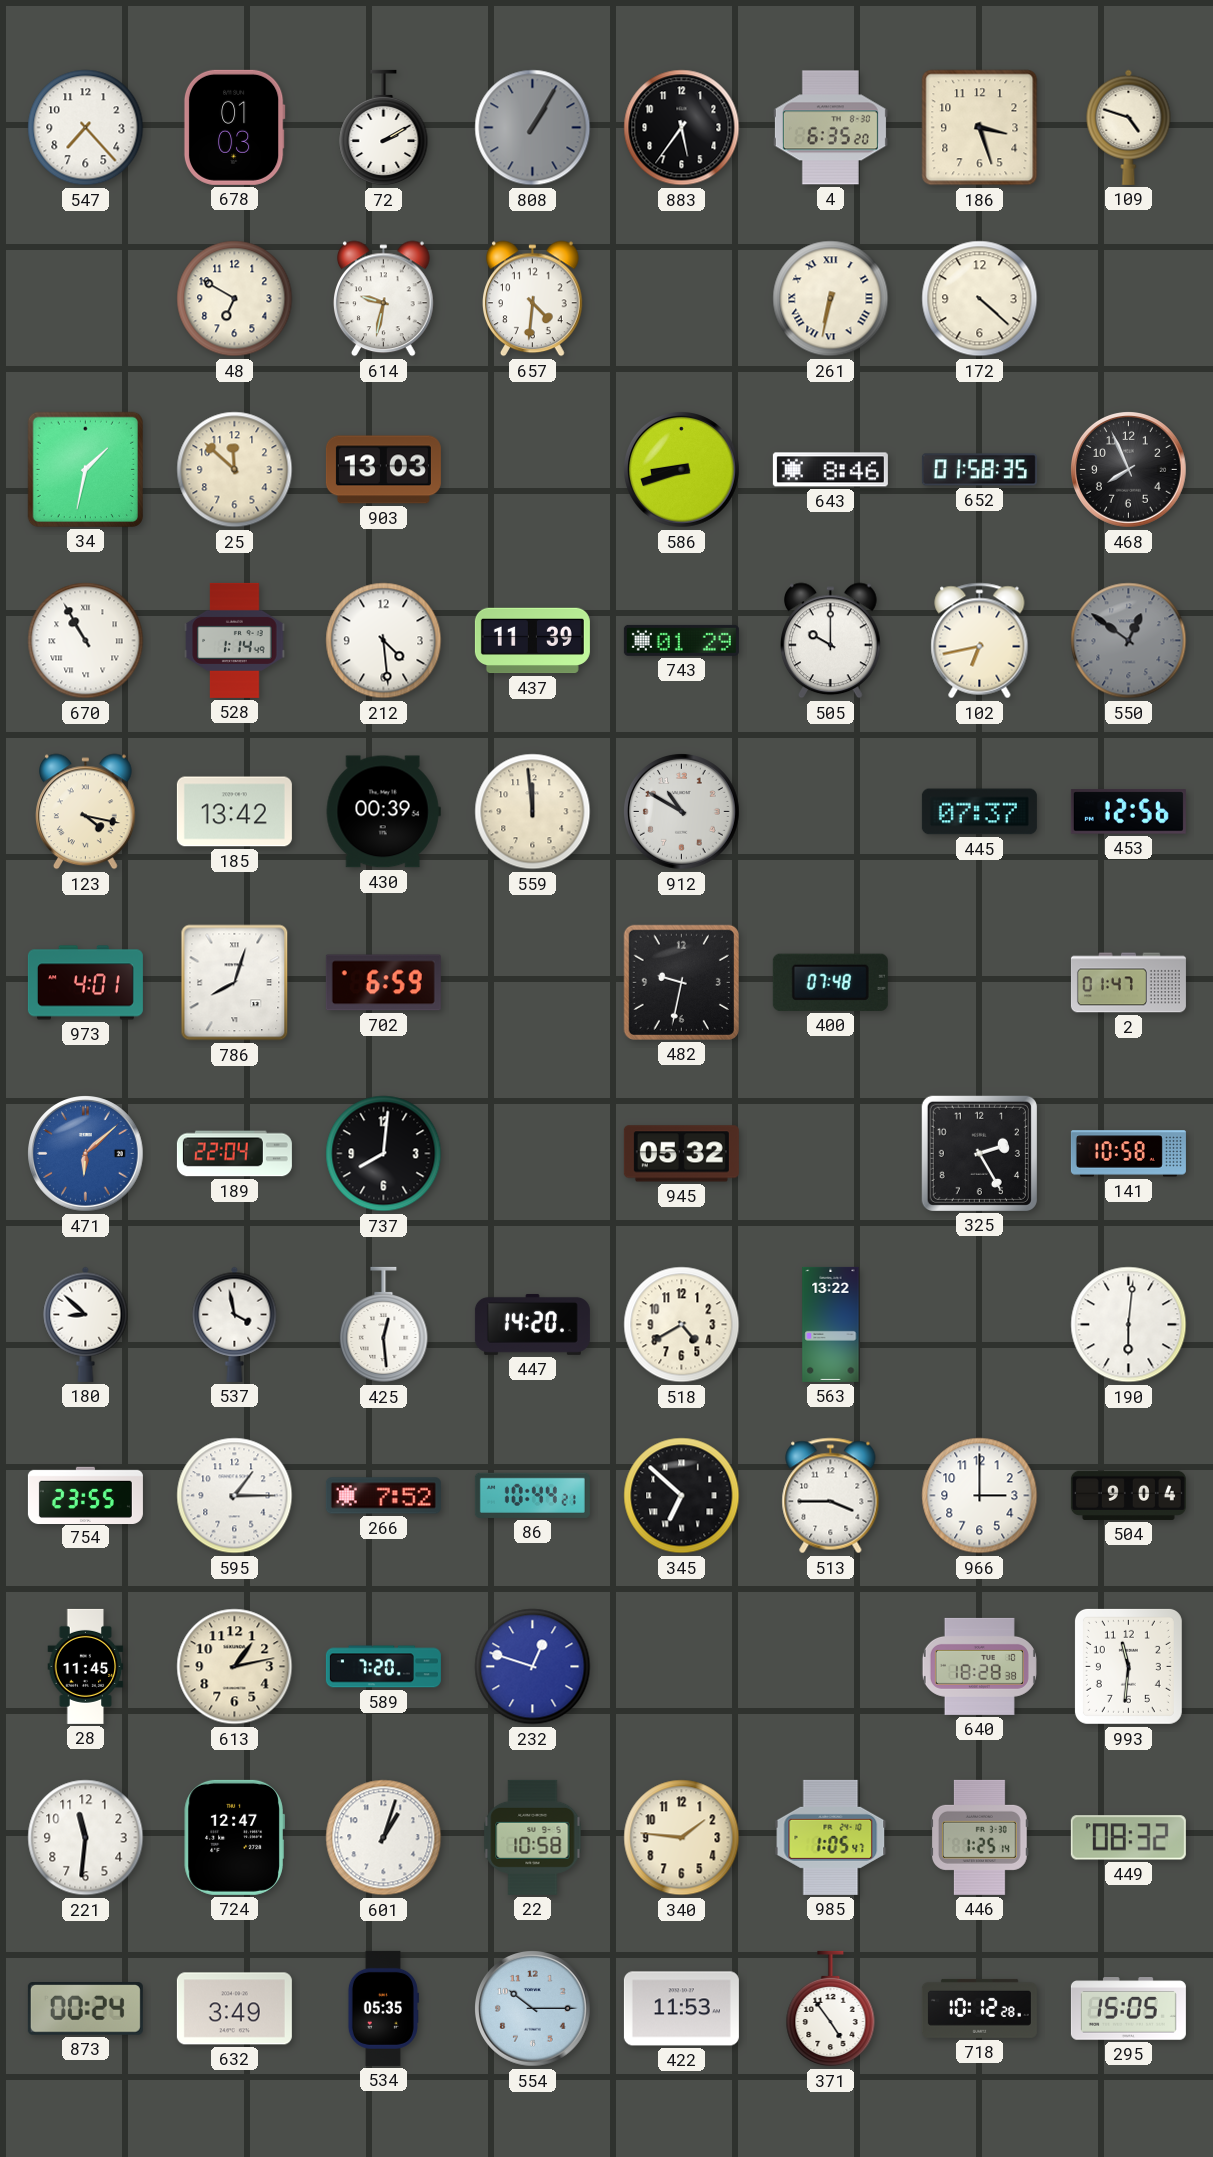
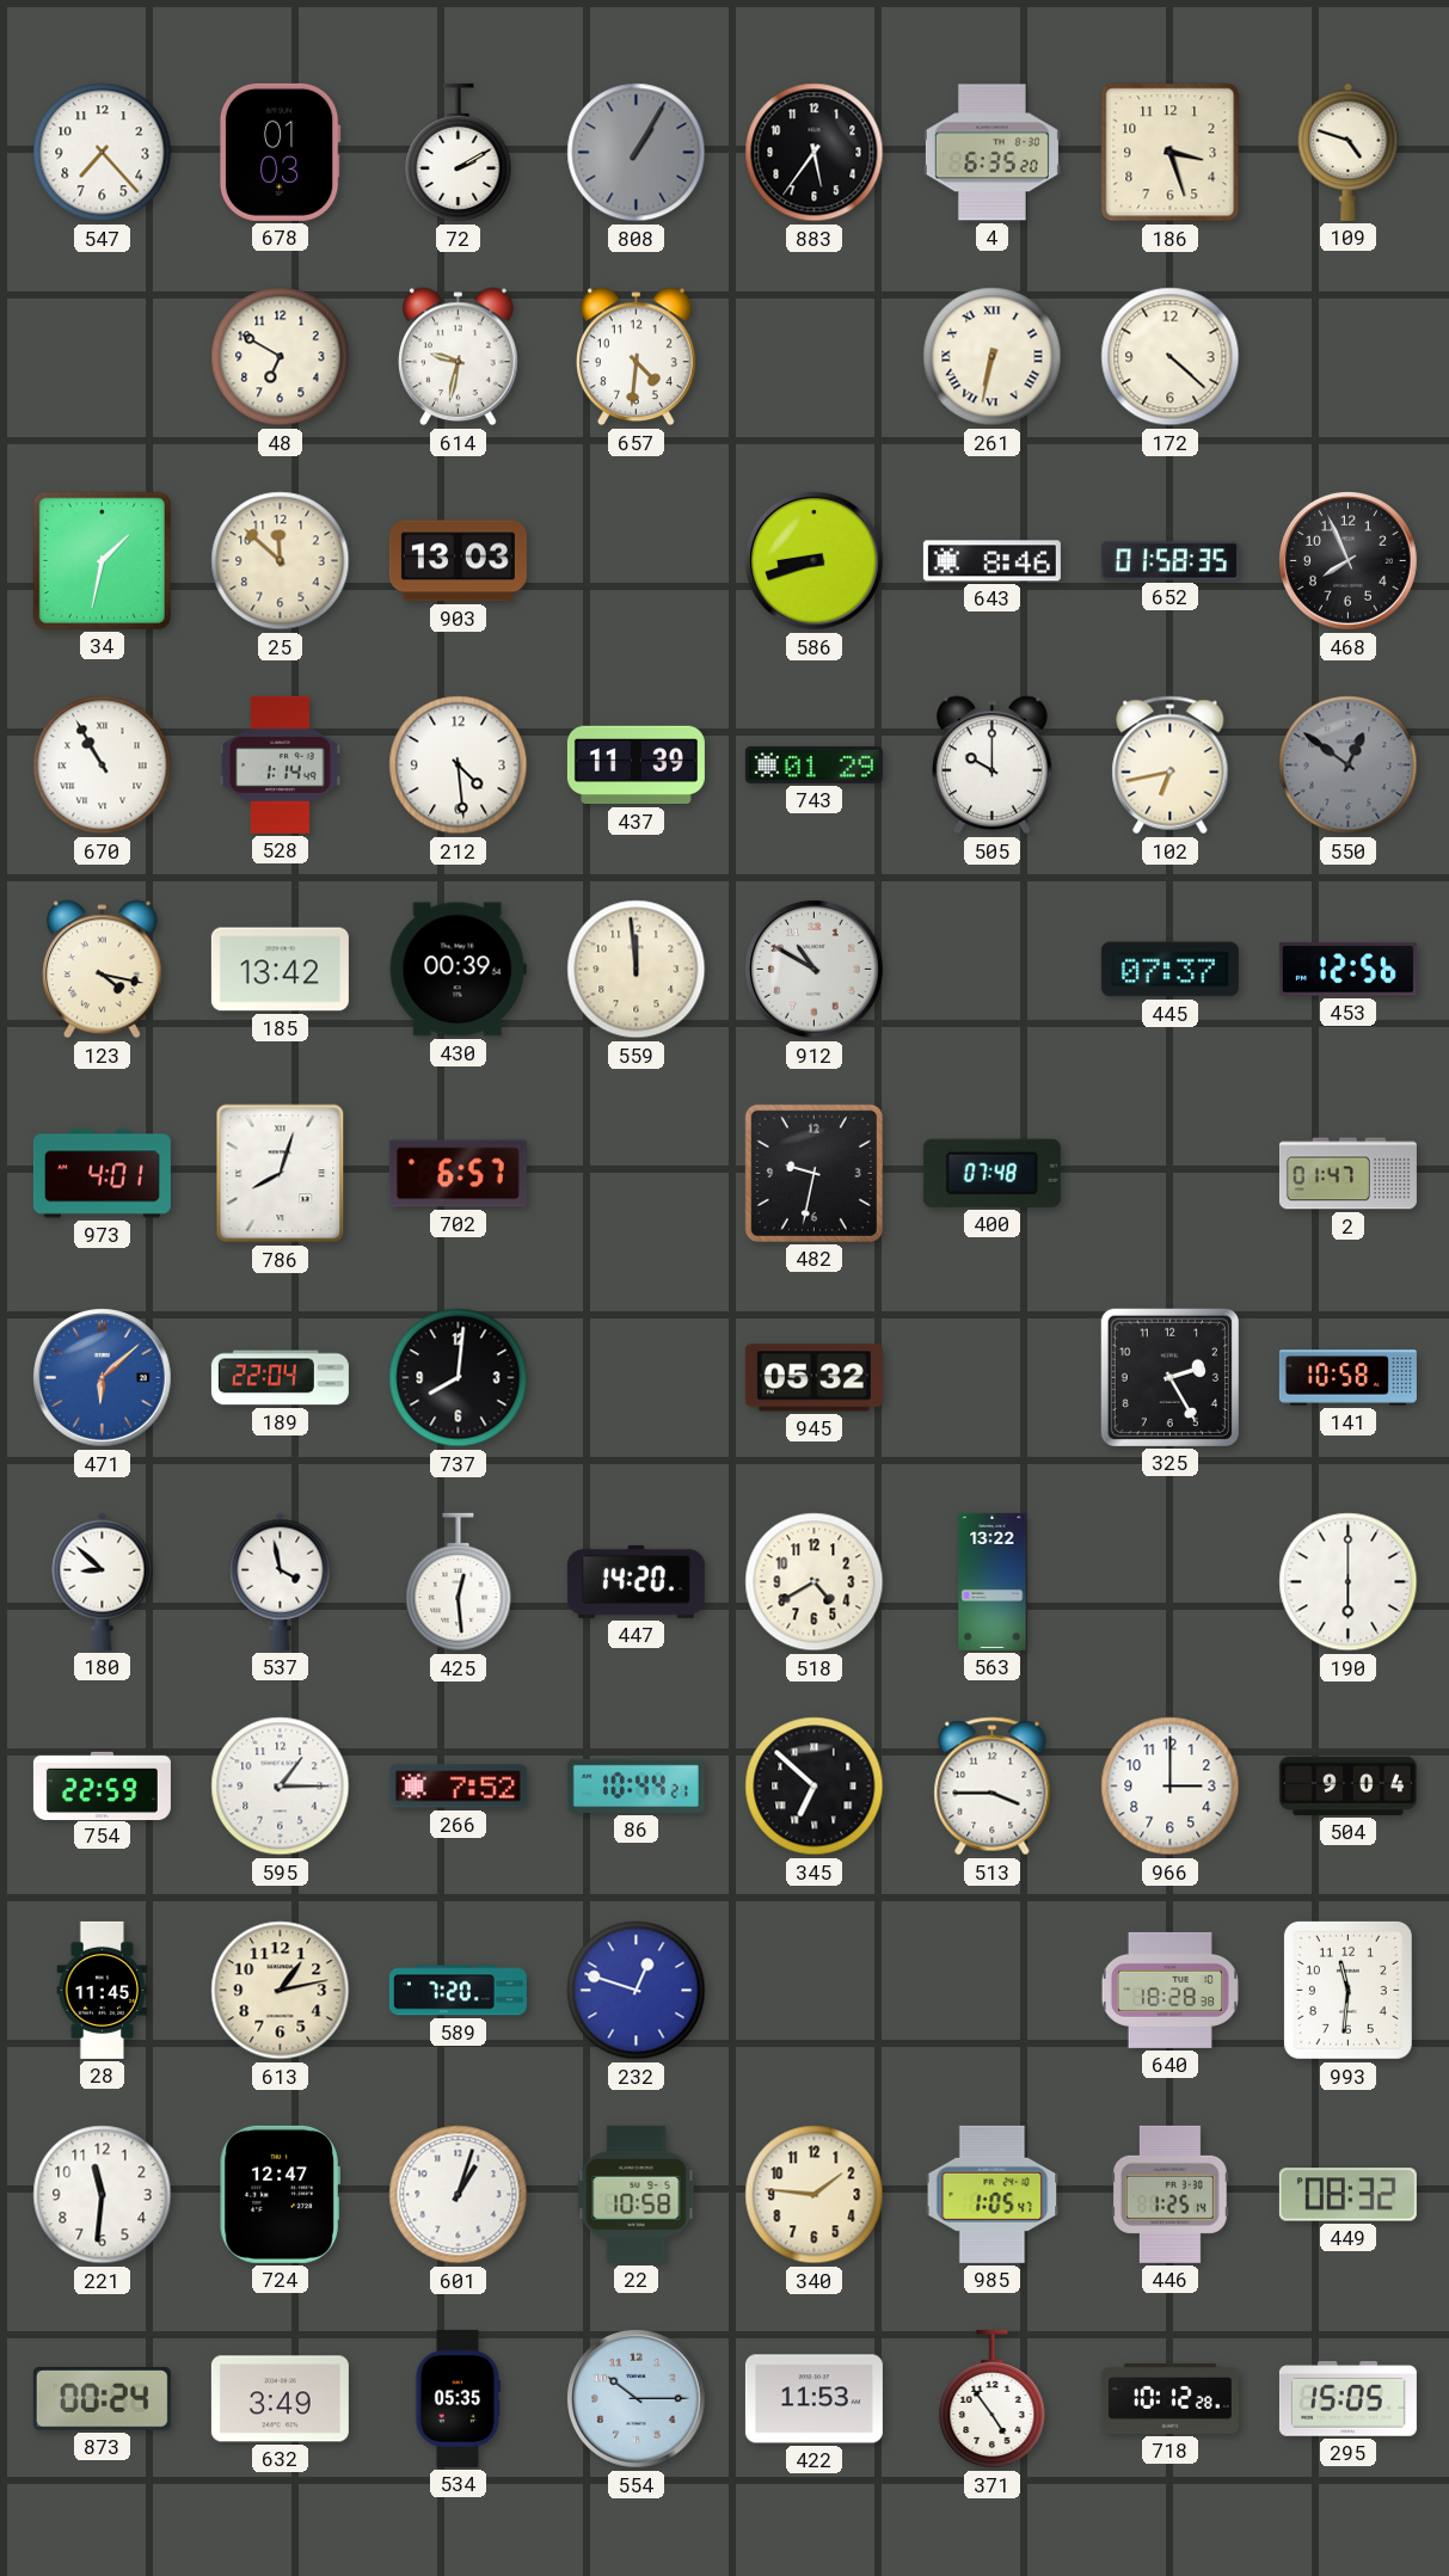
702: 6:59 -> 6:57 (458, 1174)
190: 6:01 -> 6:00 (1349, 1582)
754: 23:55 -> 22:59 (102, 1785)
